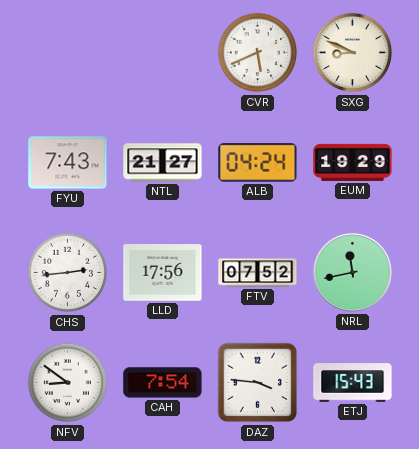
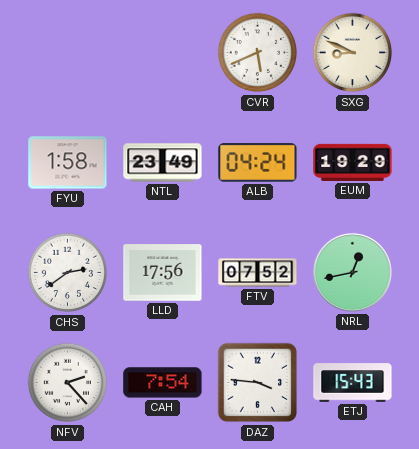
FYU: 7:43 -> 1:58 (68, 163)
NTL: 21:27 -> 23:49 (163, 163)
CHS: 2:44 -> 2:39 (68, 273)
NRL: 11:43 -> 12:43 (352, 272)
NFV: 8:51 -> 2:23 (68, 383)
